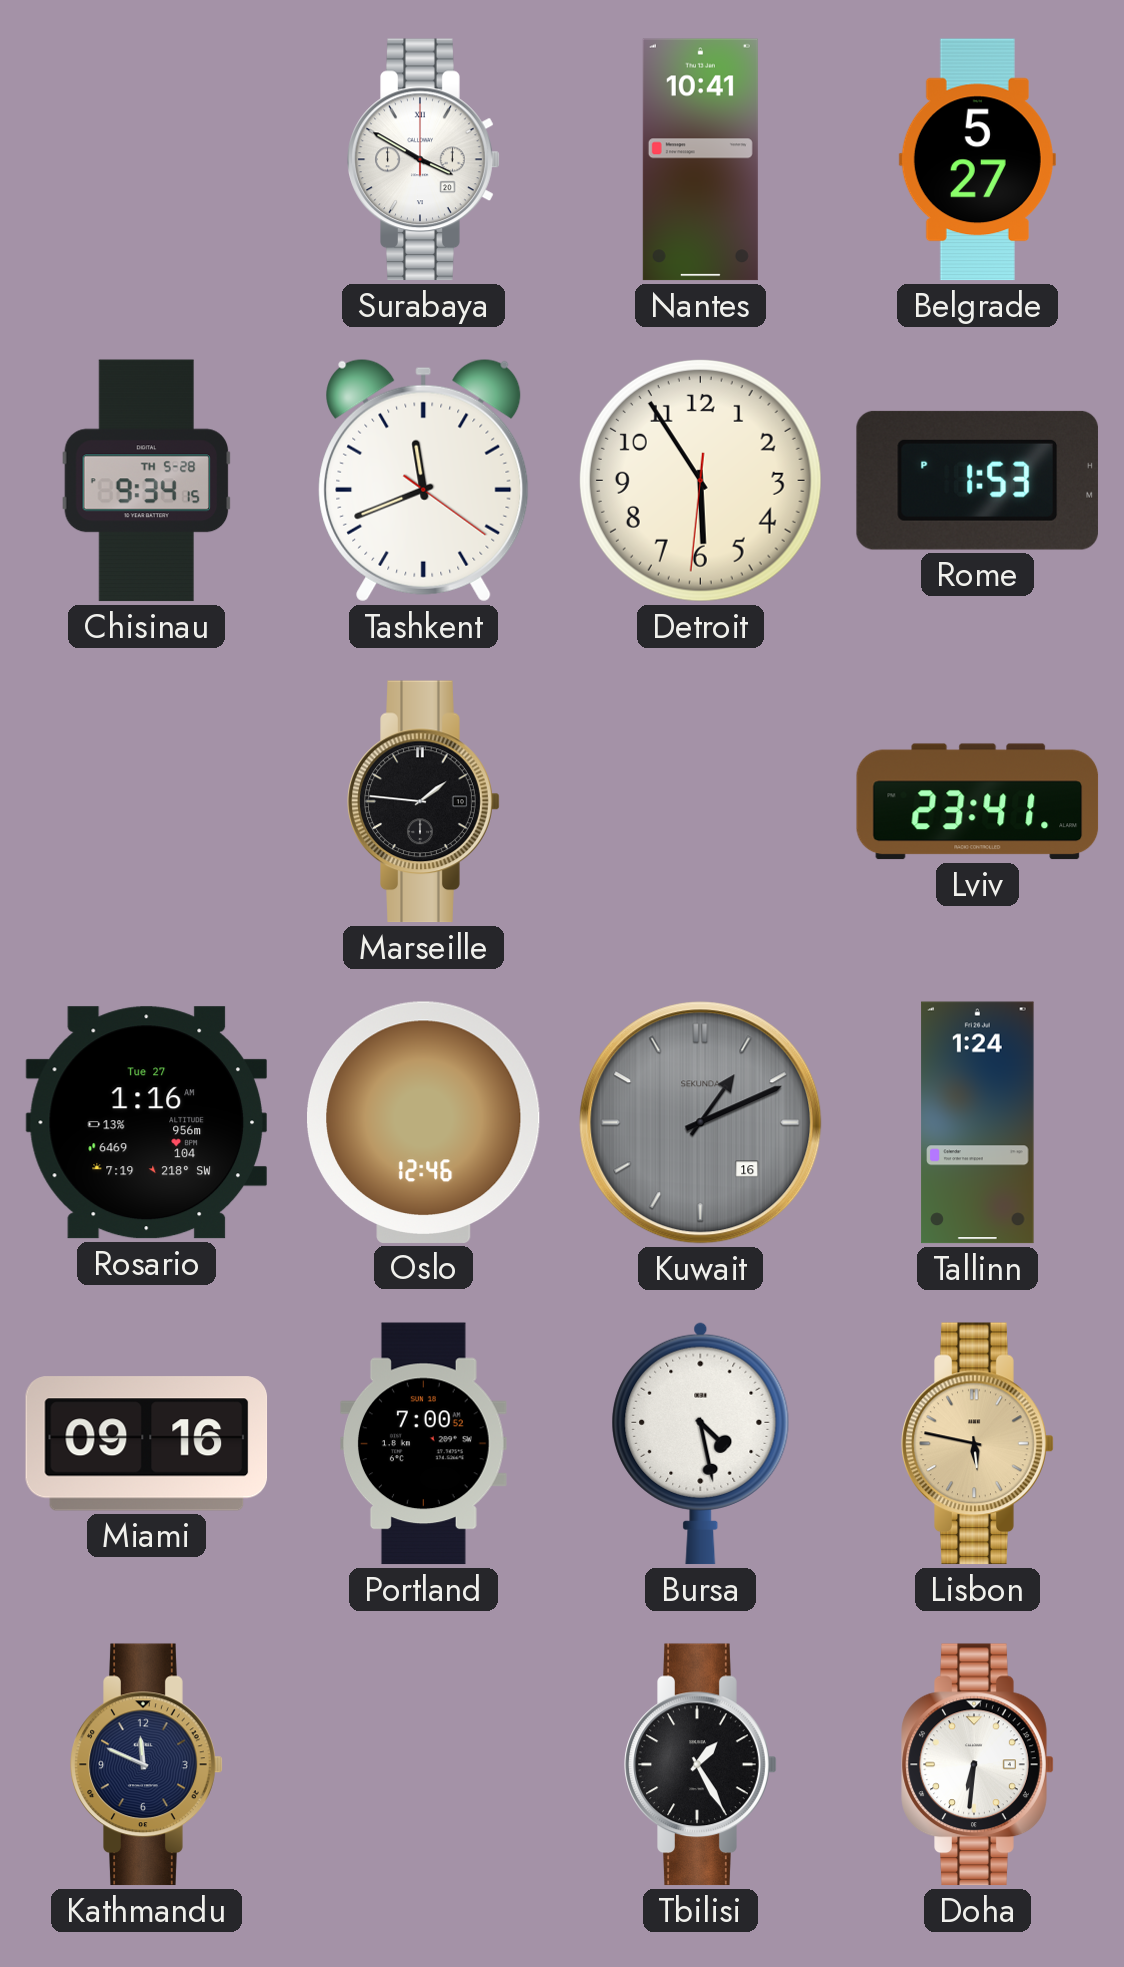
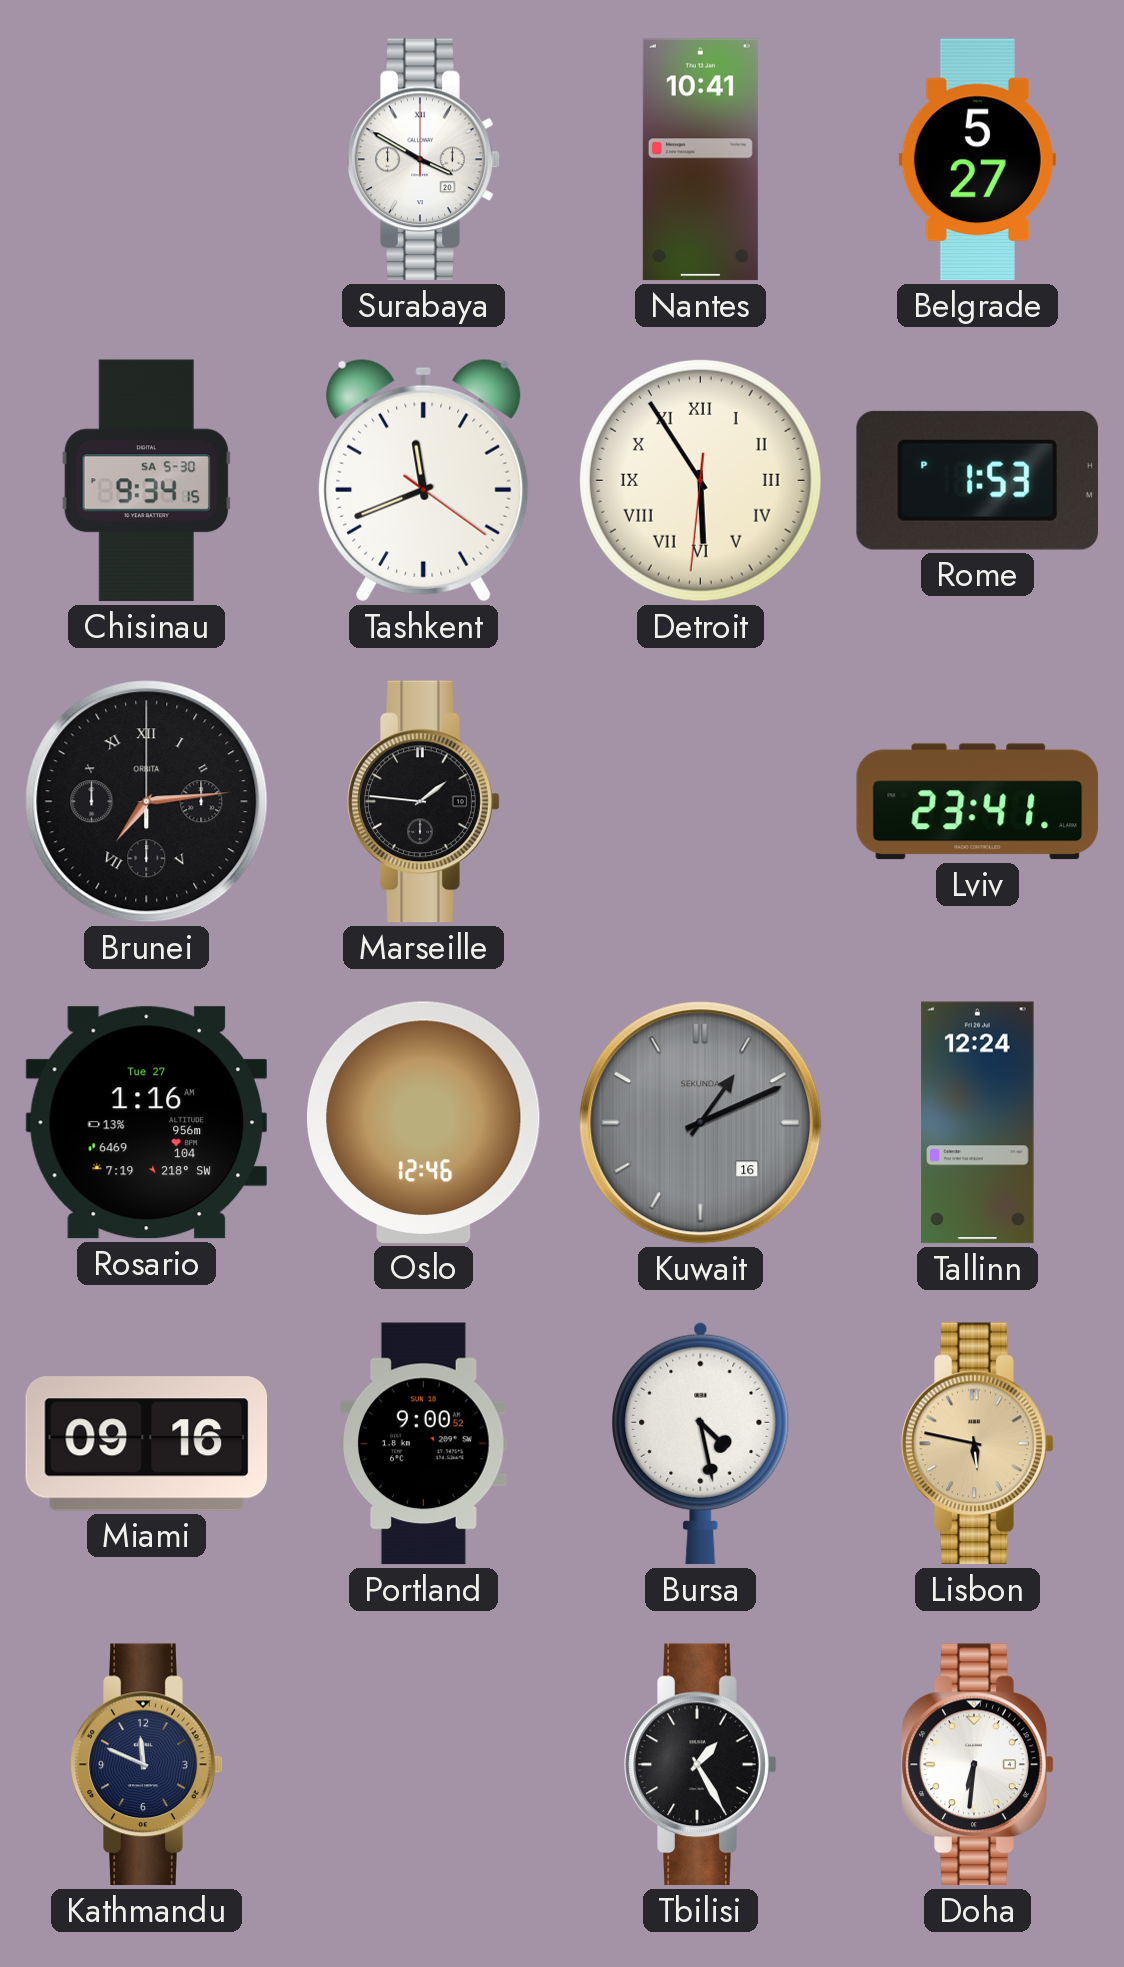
Chisinau date: TH 5-28 -> SA 5-30 (147, 481)
Detroit numerals: Arabic -> Roman (700, 480)
Brunei: none -> 7:14 (147, 802)
Tallinn: 1:24 -> 12:24 (978, 1123)
Portland: 7:00 -> 9:00 (424, 1444)
